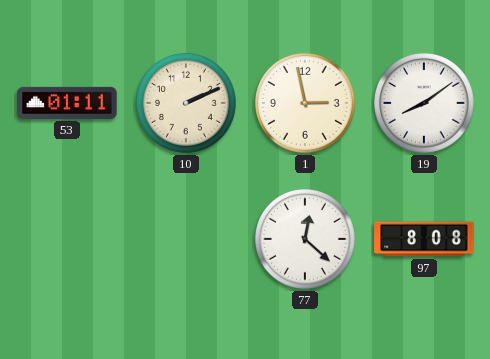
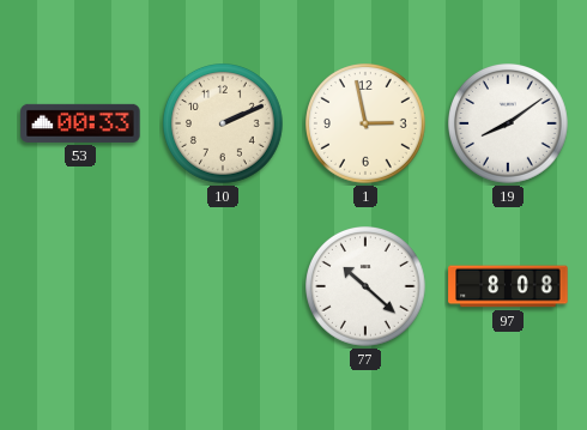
53: 01:11 -> 00:33 (80, 123)
77: 12:22 -> 10:22 (367, 287)
